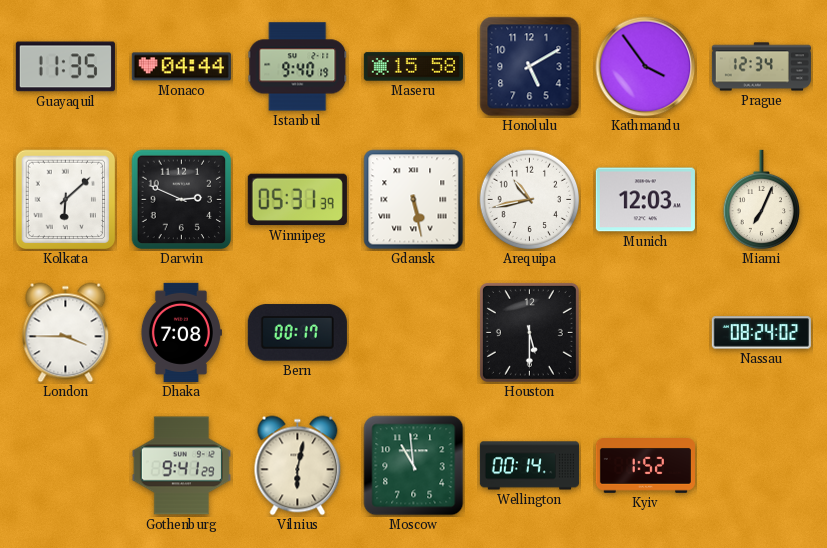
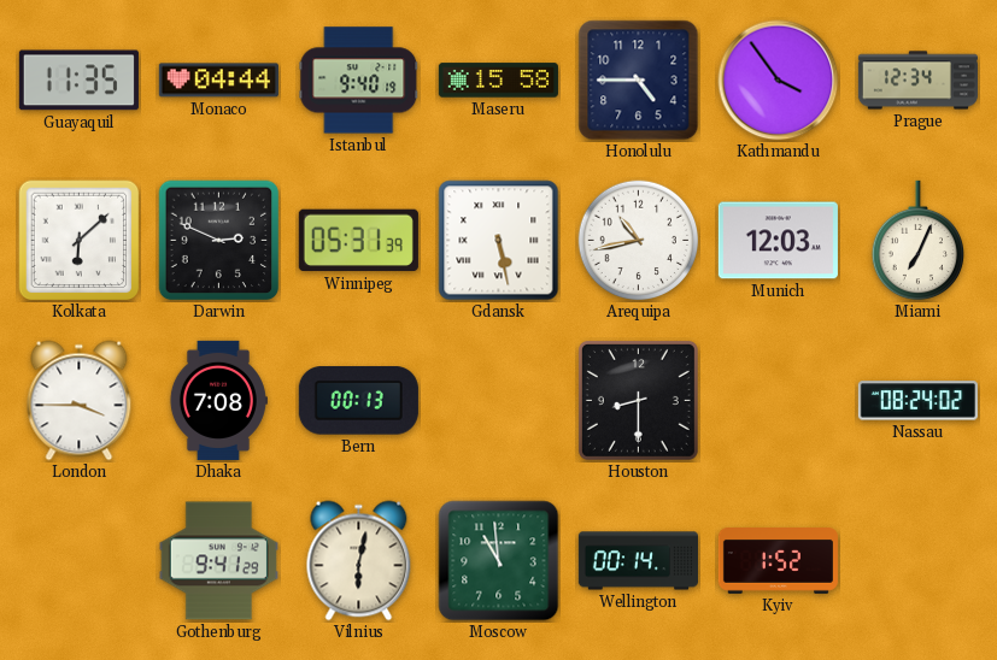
Honolulu: 5:10 -> 4:45 (639, 81)
Bern: 00:17 -> 00:13 (358, 401)
Houston: 5:30 -> 8:30 (638, 400)
